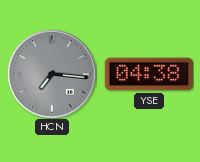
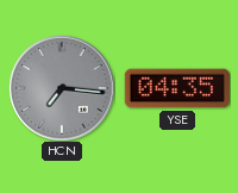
YSE: 04:38 -> 04:35 (177, 88)
